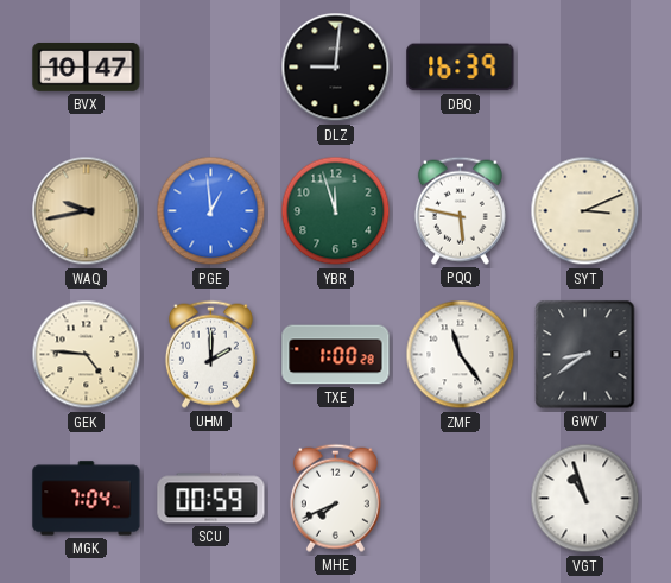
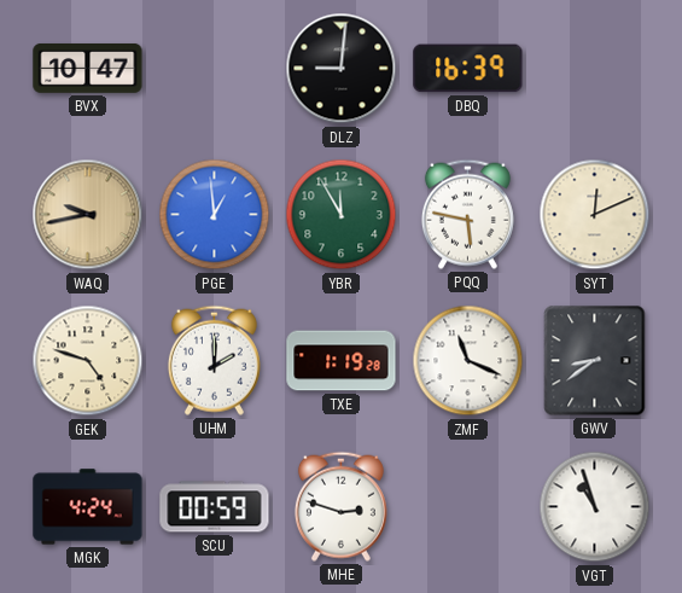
YBR: 11:57 -> 11:55 (342, 215)
SYT: 3:11 -> 12:11 (595, 215)
GEK: 4:46 -> 4:48 (88, 361)
TXE: 1:00 -> 1:19 (342, 361)
ZMF: 11:24 -> 11:19 (468, 361)
MGK: 7:04 -> 4:24 (88, 507)
MHE: 7:41 -> 2:48 (340, 506)
